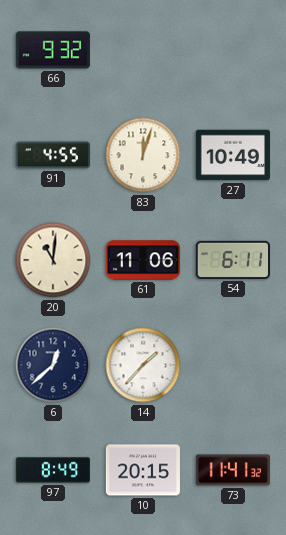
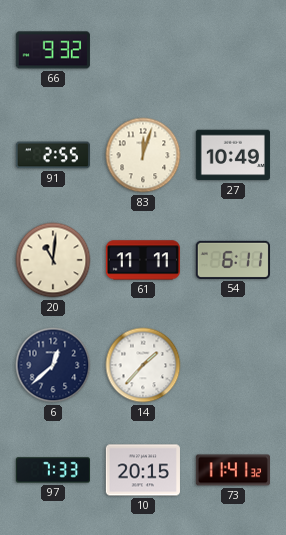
91: 4:55 -> 2:55 (53, 155)
61: 11:06 -> 11:11 (143, 260)
97: 8:49 -> 7:33 (53, 470)
